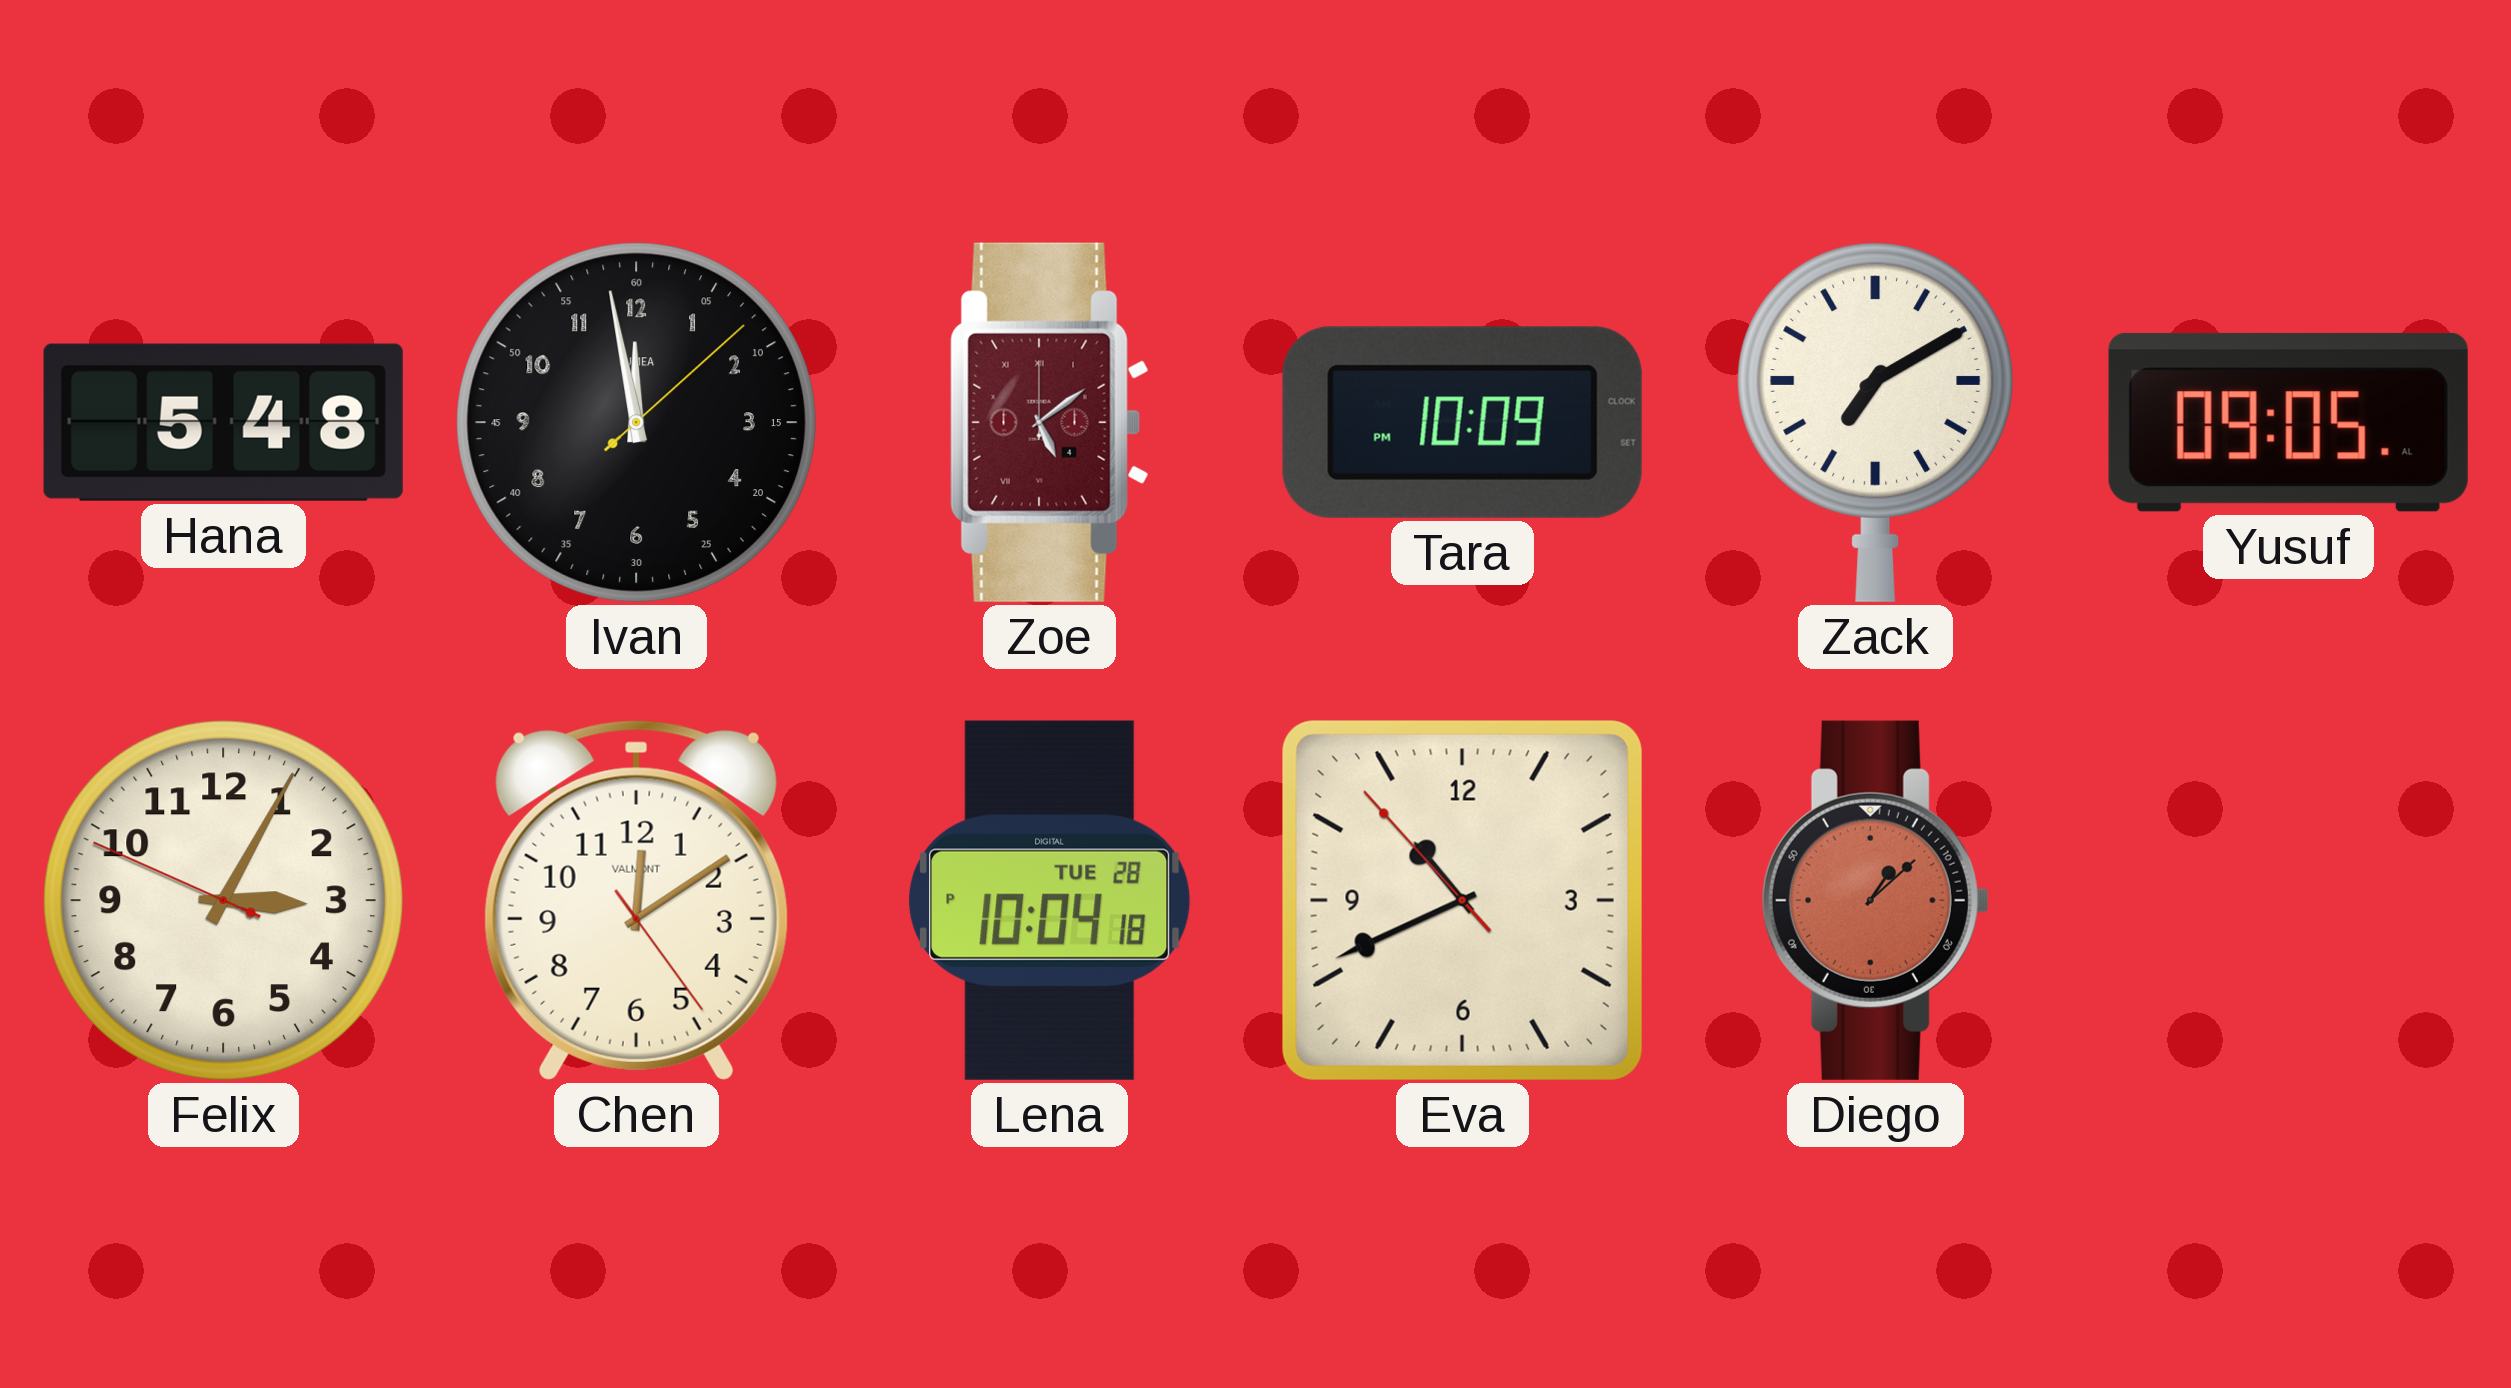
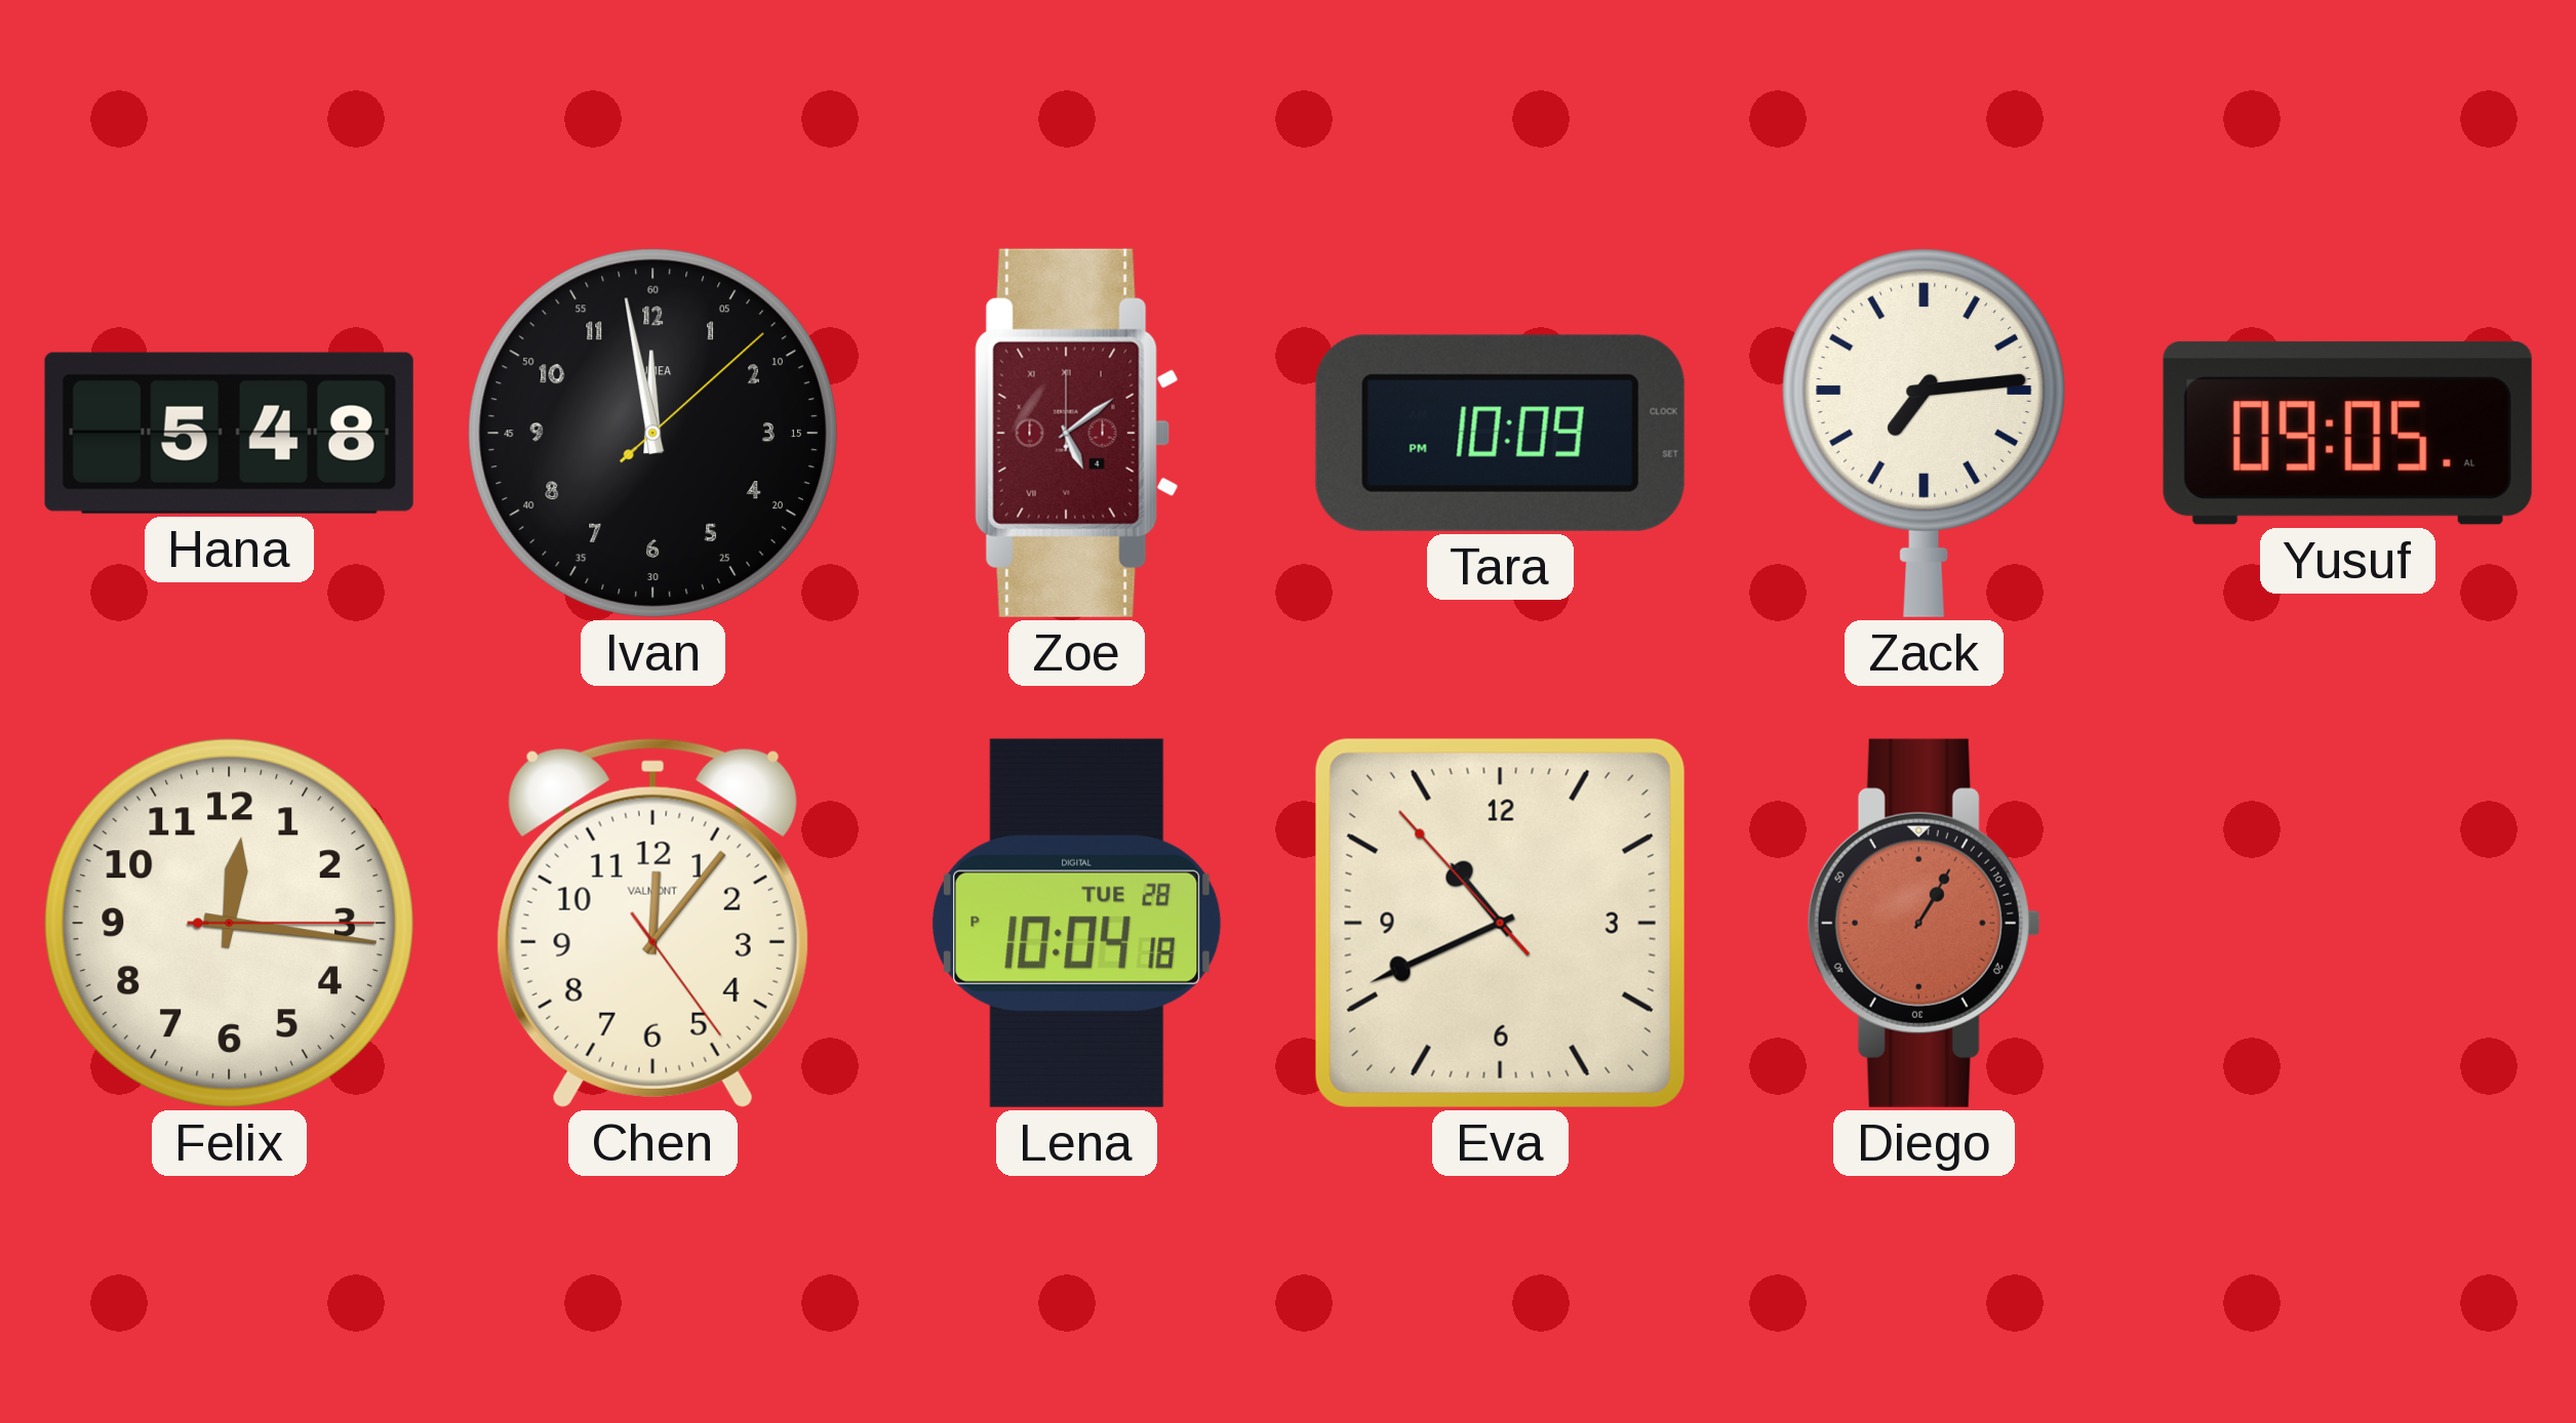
Zack: 7:10 -> 7:14 (1924, 433)
Felix: 3:04 -> 12:16 (229, 923)
Chen: 12:09 -> 12:06 (652, 923)
Diego: 1:08 -> 1:05 (1924, 923)
